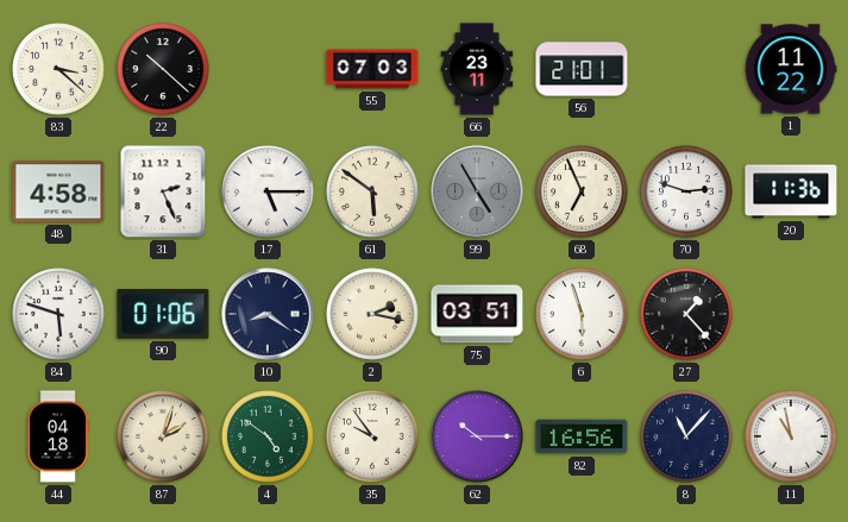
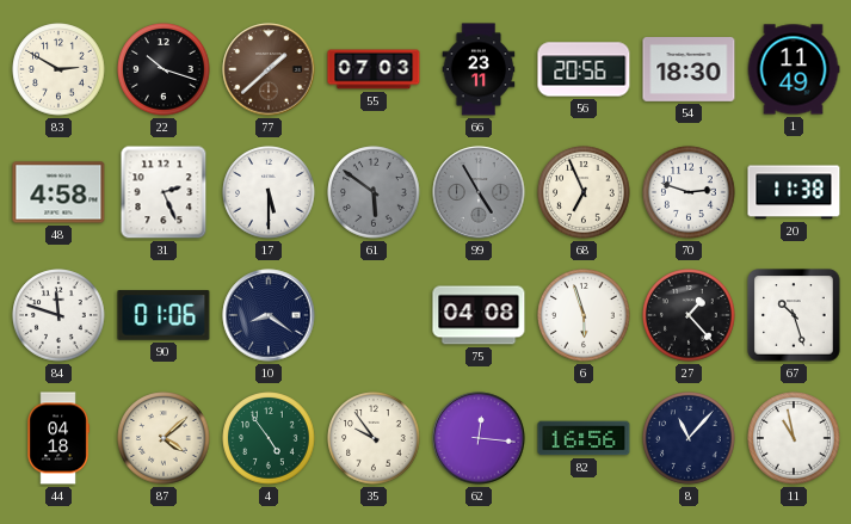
83: 3:22 -> 2:50 (58, 69)
22: 10:22 -> 10:18 (164, 69)
77: none -> 1:38 (269, 69)
56: 21:01 -> 20:56 (584, 69)
54: none -> 18:30 (689, 70)
1: 11:22 -> 11:49 (794, 69)
17: 5:15 -> 5:30 (269, 192)
61 dial: cream -> grey (374, 192)
20: 11:36 -> 11:38 (794, 192)
84: 5:48 -> 11:48 (58, 315)
2: 2:17 -> none (372, 314)
75: 03:51 -> 04:08 (479, 315)
67: none -> 10:27 (794, 315)
87: 2:03 -> 4:08 (164, 438)
4: 4:51 -> 4:54 (269, 438)
62: 10:15 -> 12:16 (479, 438)
